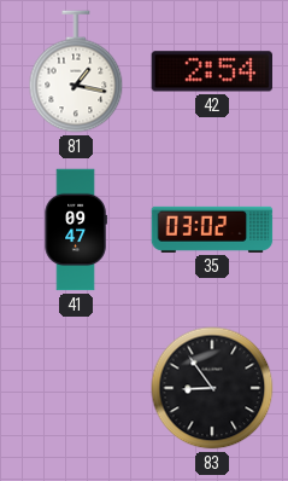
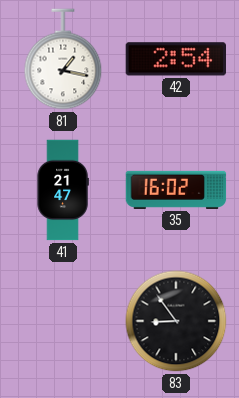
41: 09:47 -> 21:47 (63, 190)
35: 03:02 -> 16:02 (176, 190)
